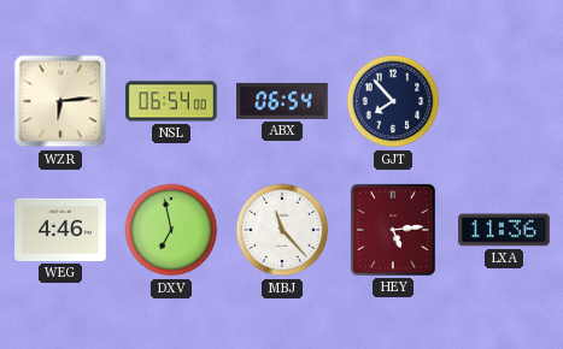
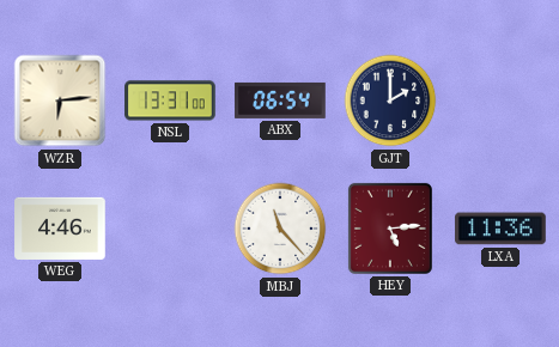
NSL: 06:54 -> 13:31 (170, 101)
GJT: 7:53 -> 2:00 (390, 101)
DXV: 6:58 -> none (171, 230)
